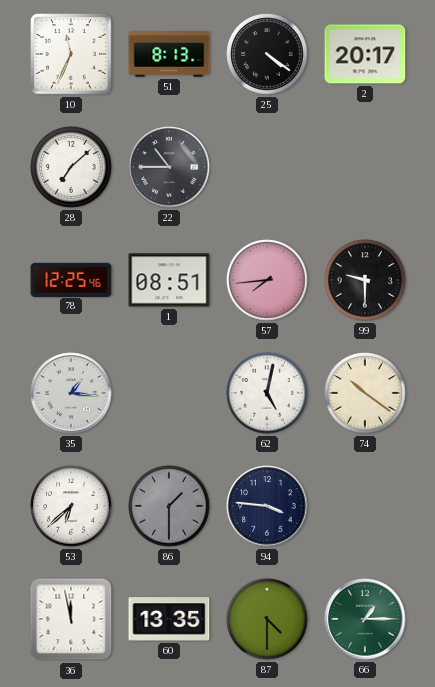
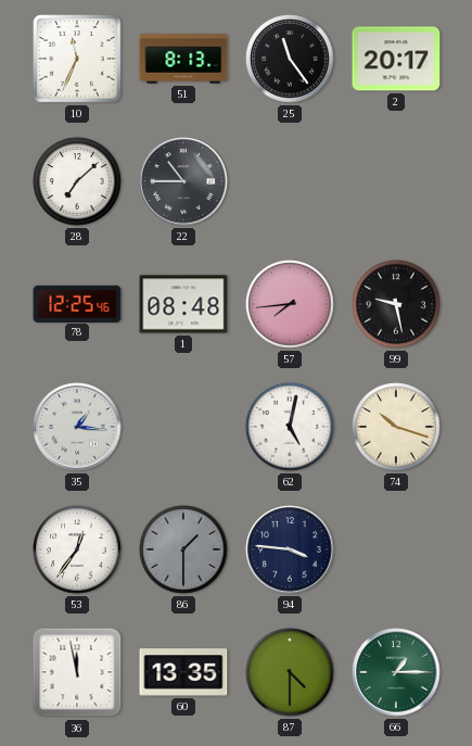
25: 4:21 -> 11:24 (290, 59)
1: 08:51 -> 08:48 (183, 304)
99: 9:30 -> 9:28 (396, 304)
74: 10:21 -> 10:18 (396, 427)
53: 6:38 -> 12:36 (77, 549)
